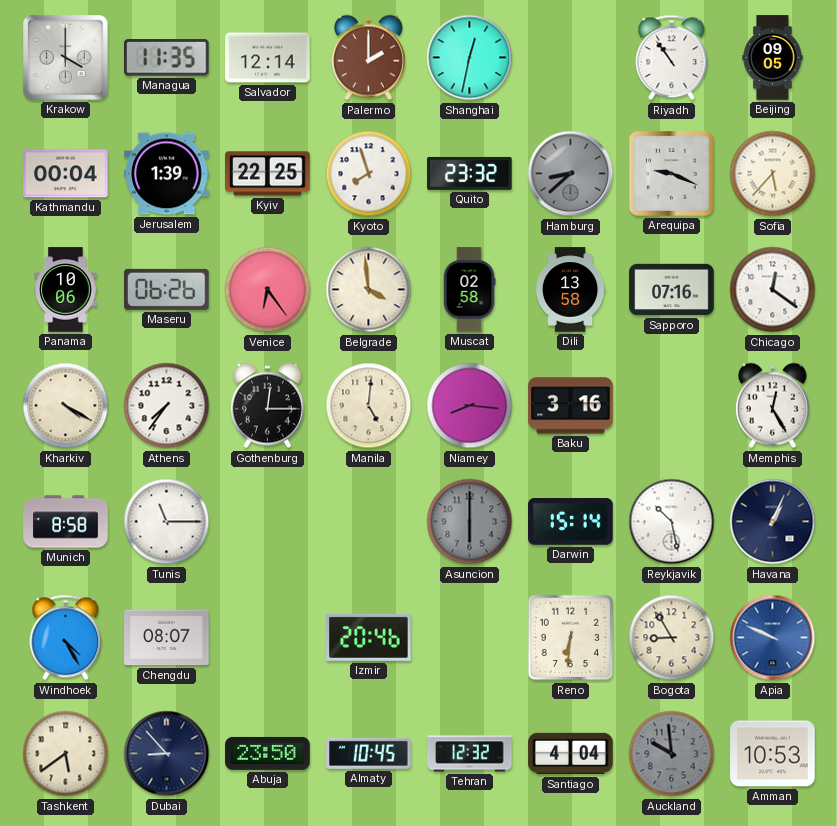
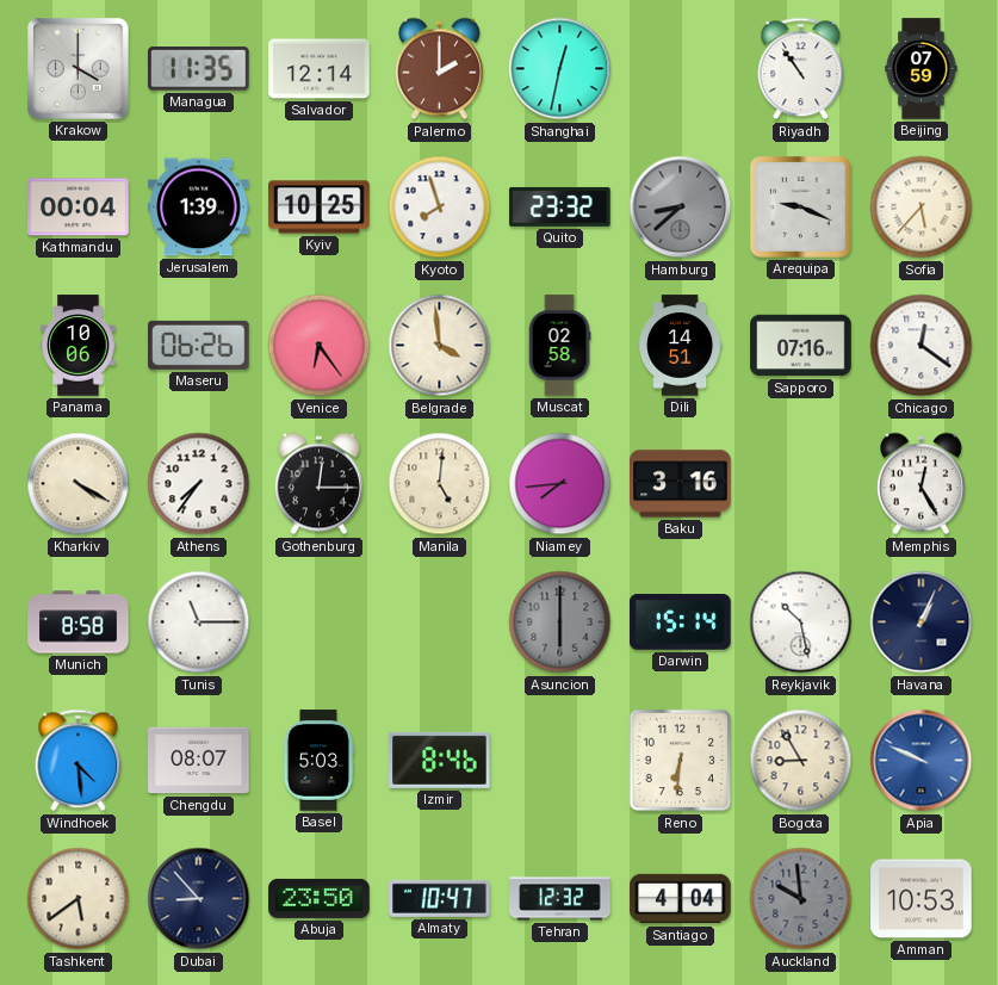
Beijing: 09:05 -> 07:59 (922, 69)
Kyiv: 22:25 -> 10:25 (320, 207)
Dili: 13:58 -> 14:51 (680, 346)
Niamey: 8:16 -> 7:44 (560, 484)
Windhoek: 4:25 -> 4:29 (79, 761)
Basel: none -> 5:03 (318, 761)
Izmir: 20:46 -> 8:46 (440, 760)
Almaty: 10:45 -> 10:47 (440, 898)
